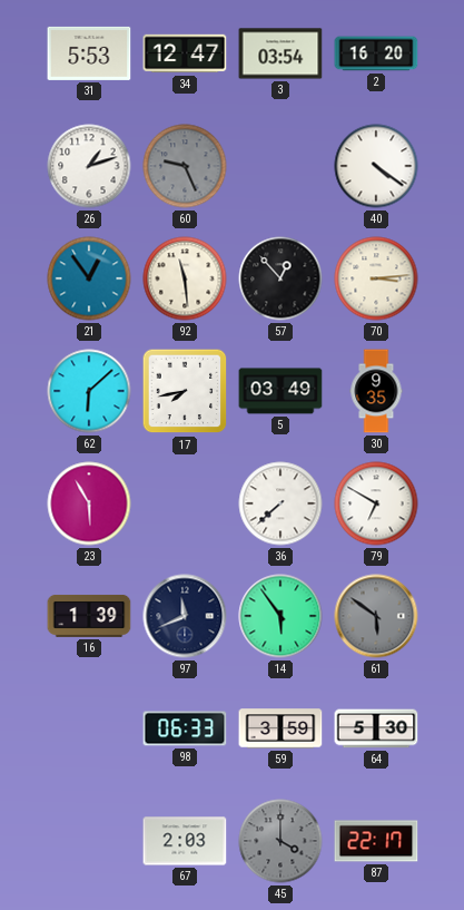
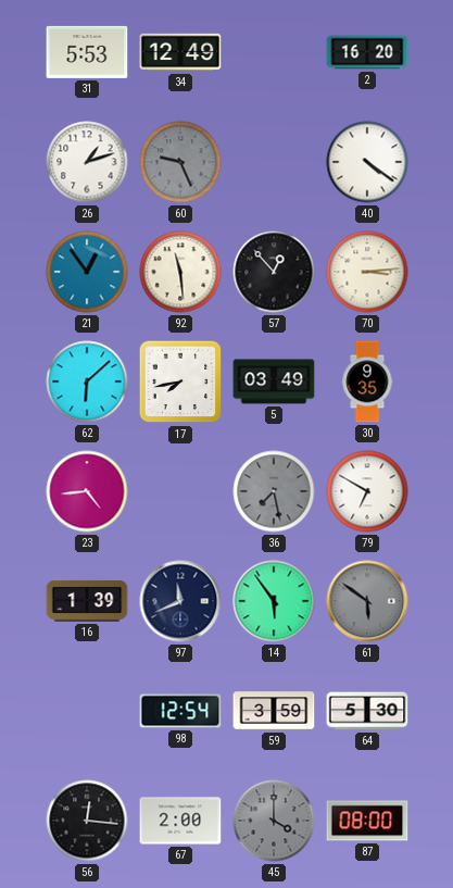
34: 12:47 -> 12:49 (180, 52)
3: 03:54 -> none (280, 53)
23: 5:55 -> 4:44 (87, 491)
36: 7:38 -> 7:28 (274, 491)
36 dial: white -> grey (274, 491)
98: 06:33 -> 12:54 (180, 711)
56: none -> 12:16 (87, 821)
67: 2:03 -> 2:00 (180, 821)
87: 22:17 -> 08:00 (367, 821)
